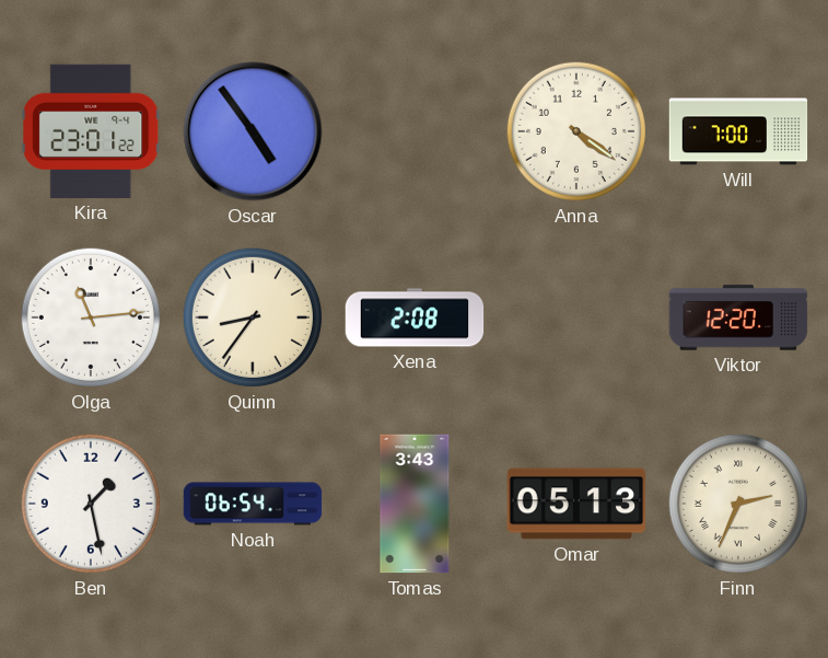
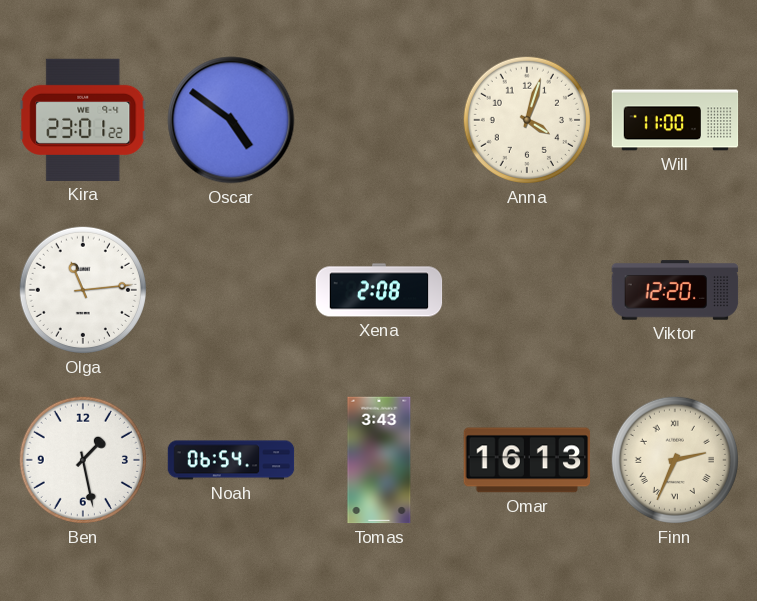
Oscar: 4:54 -> 4:51 (231, 120)
Anna: 4:21 -> 4:03 (527, 120)
Will: 7:00 -> 11:00 (675, 120)
Quinn: 8:36 -> none (253, 318)
Omar: 05:13 -> 16:13 (527, 460)
